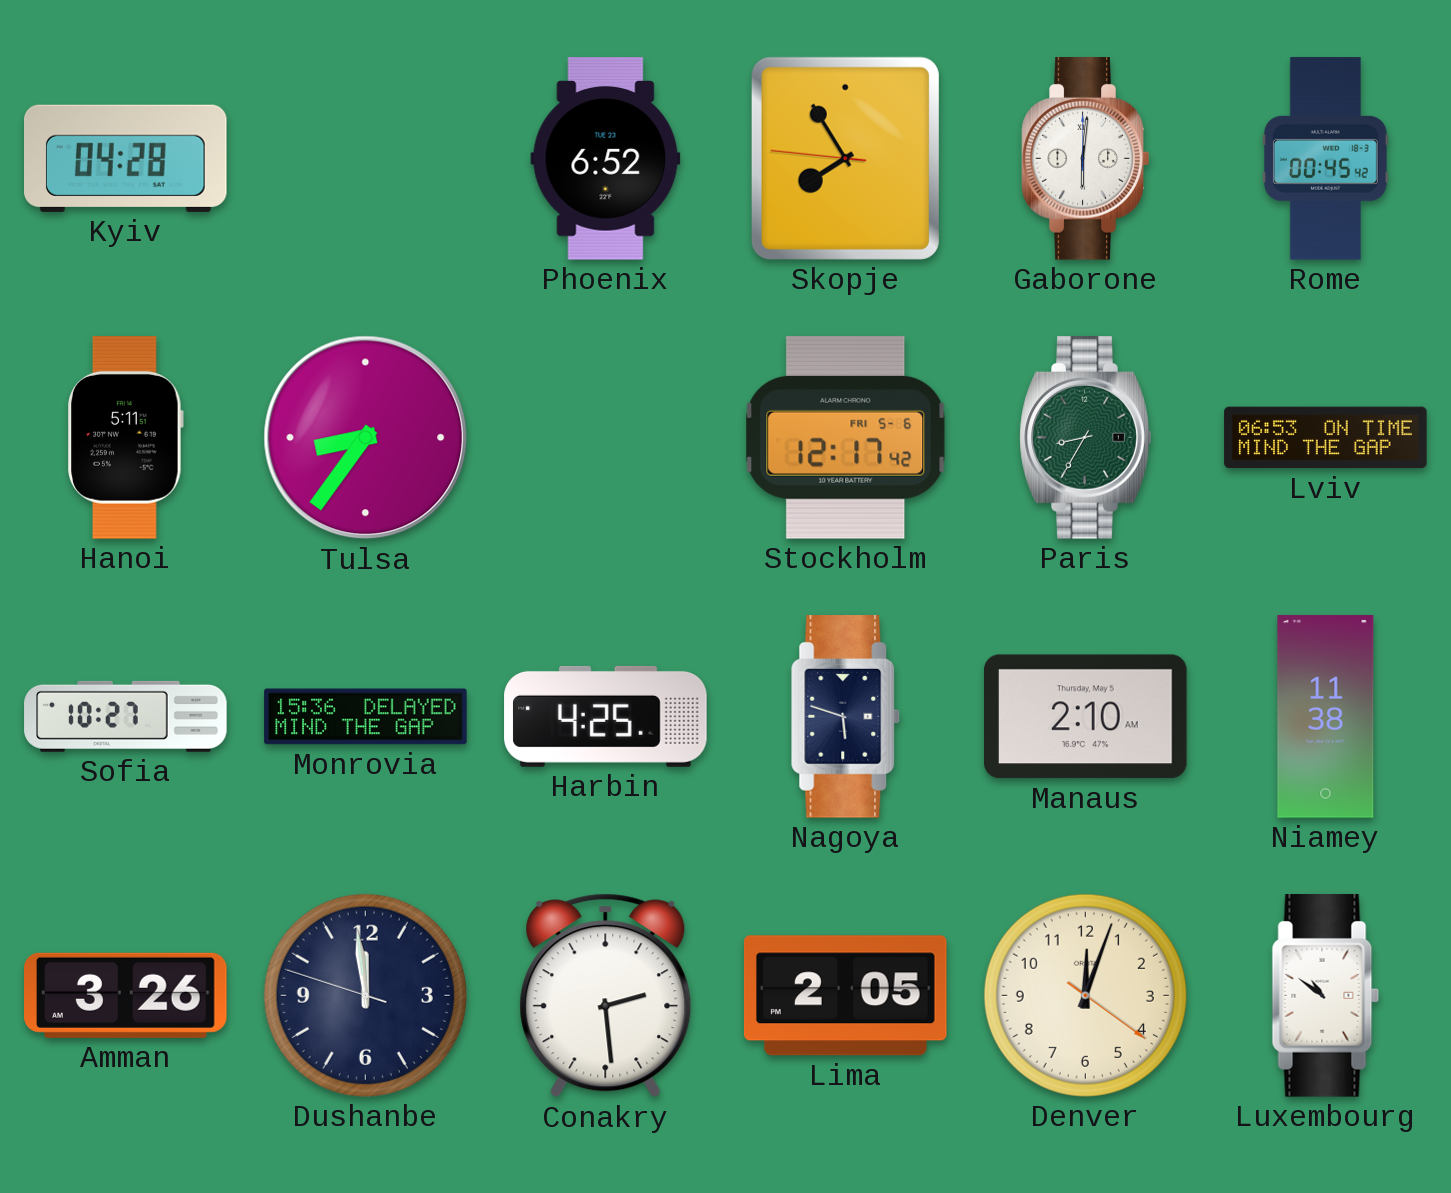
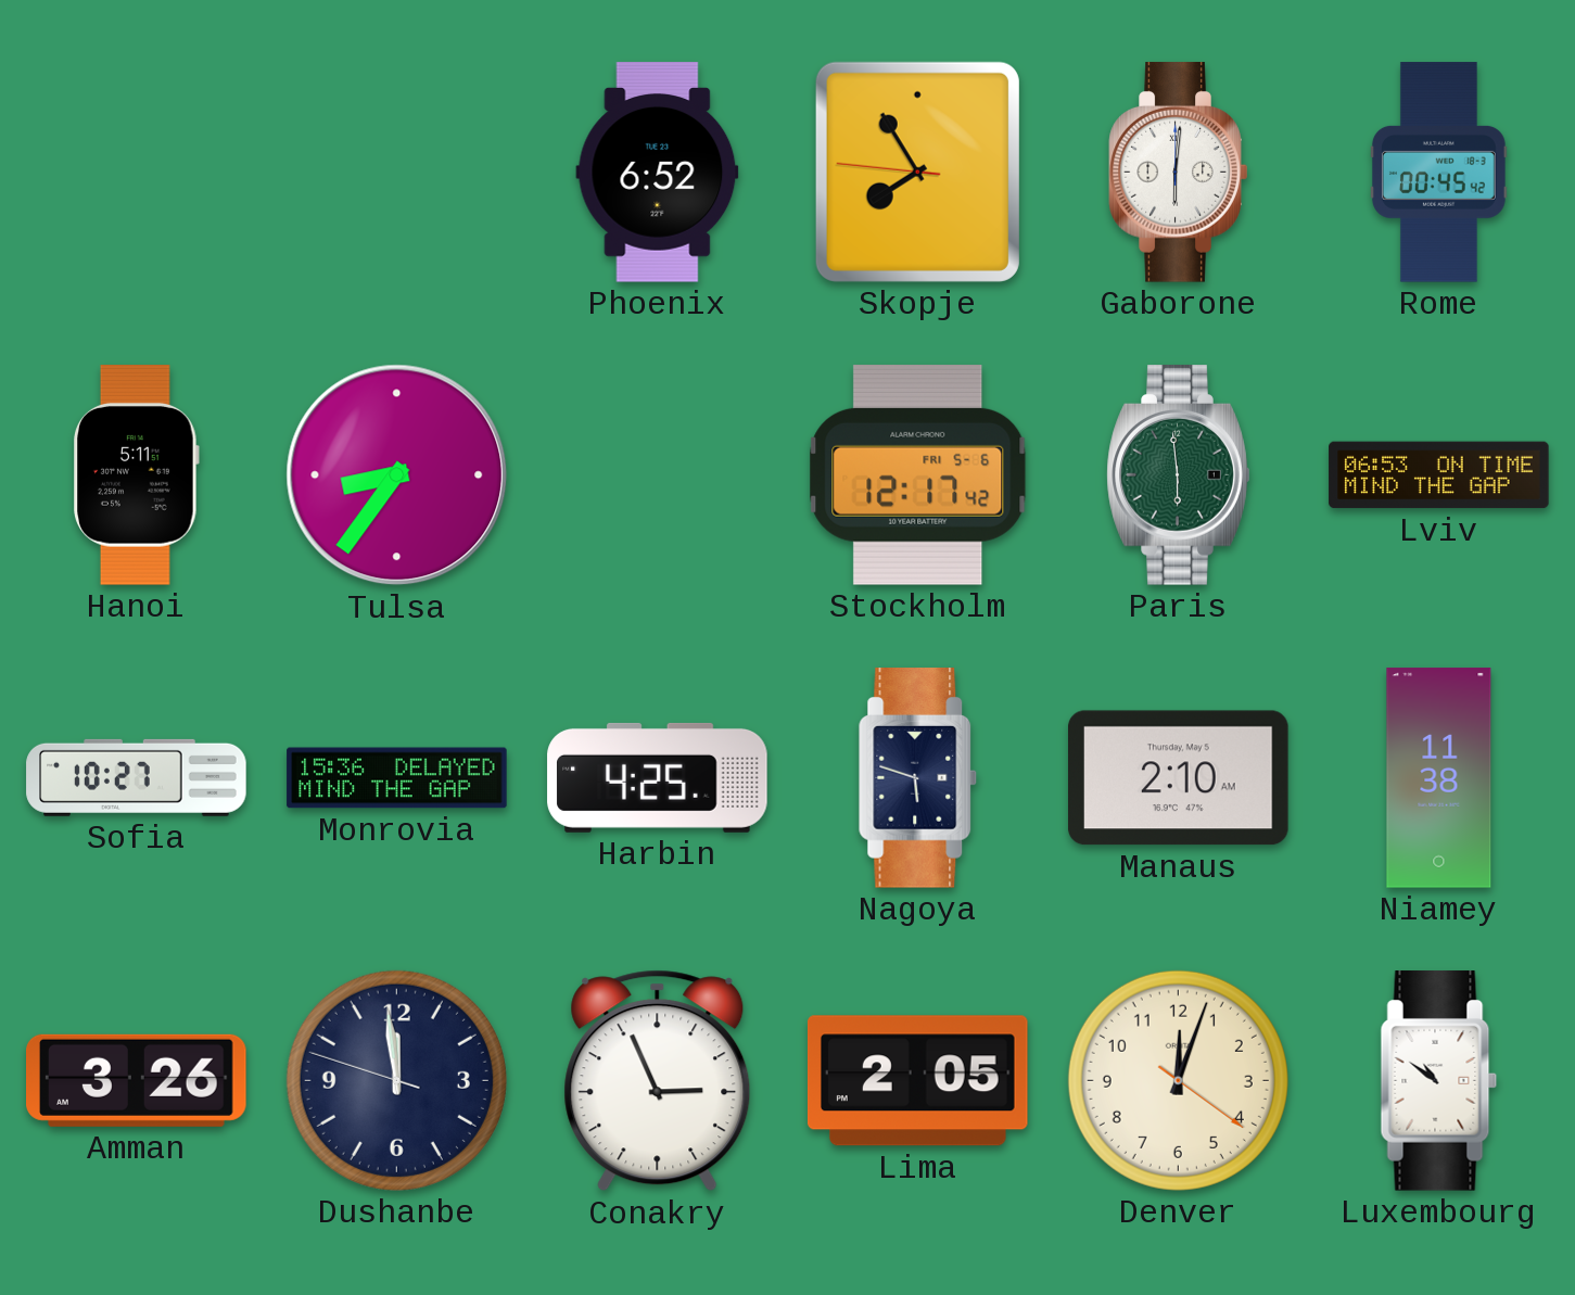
Kyiv: 04:28 -> none (126, 158)
Paris: 8:35 -> 5:59 (1179, 475)
Conakry: 2:29 -> 2:56 (658, 1081)
